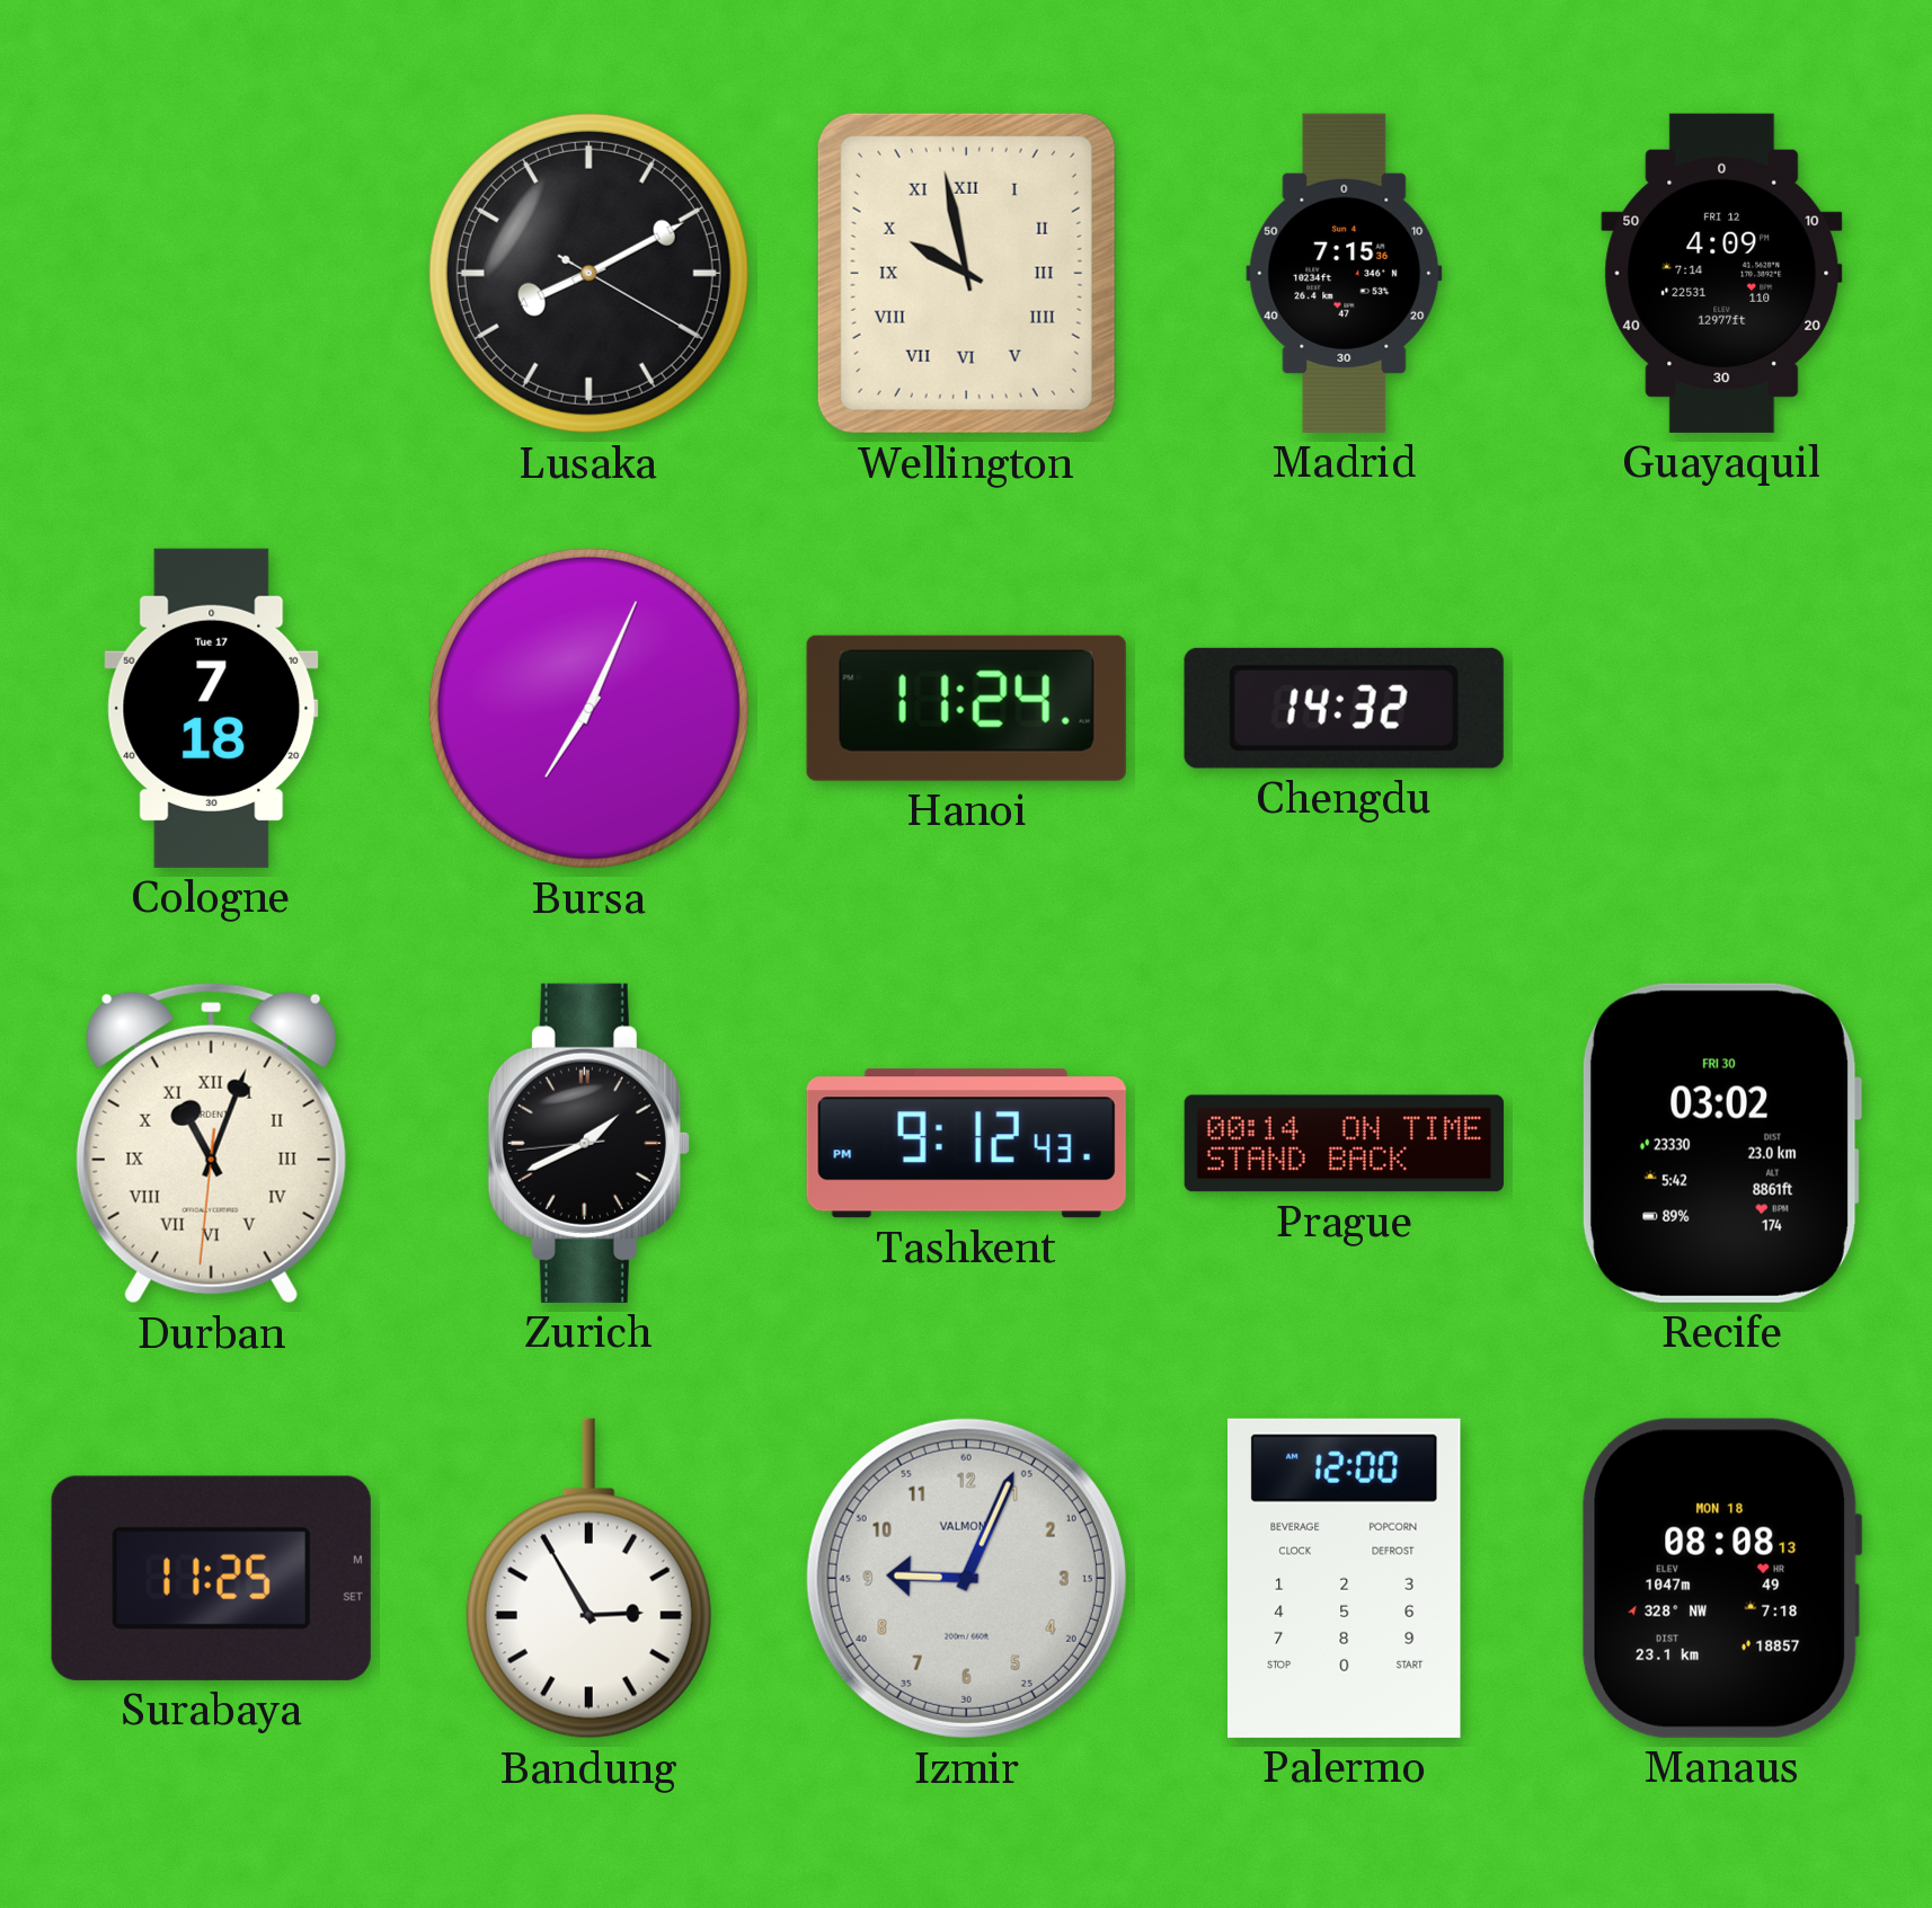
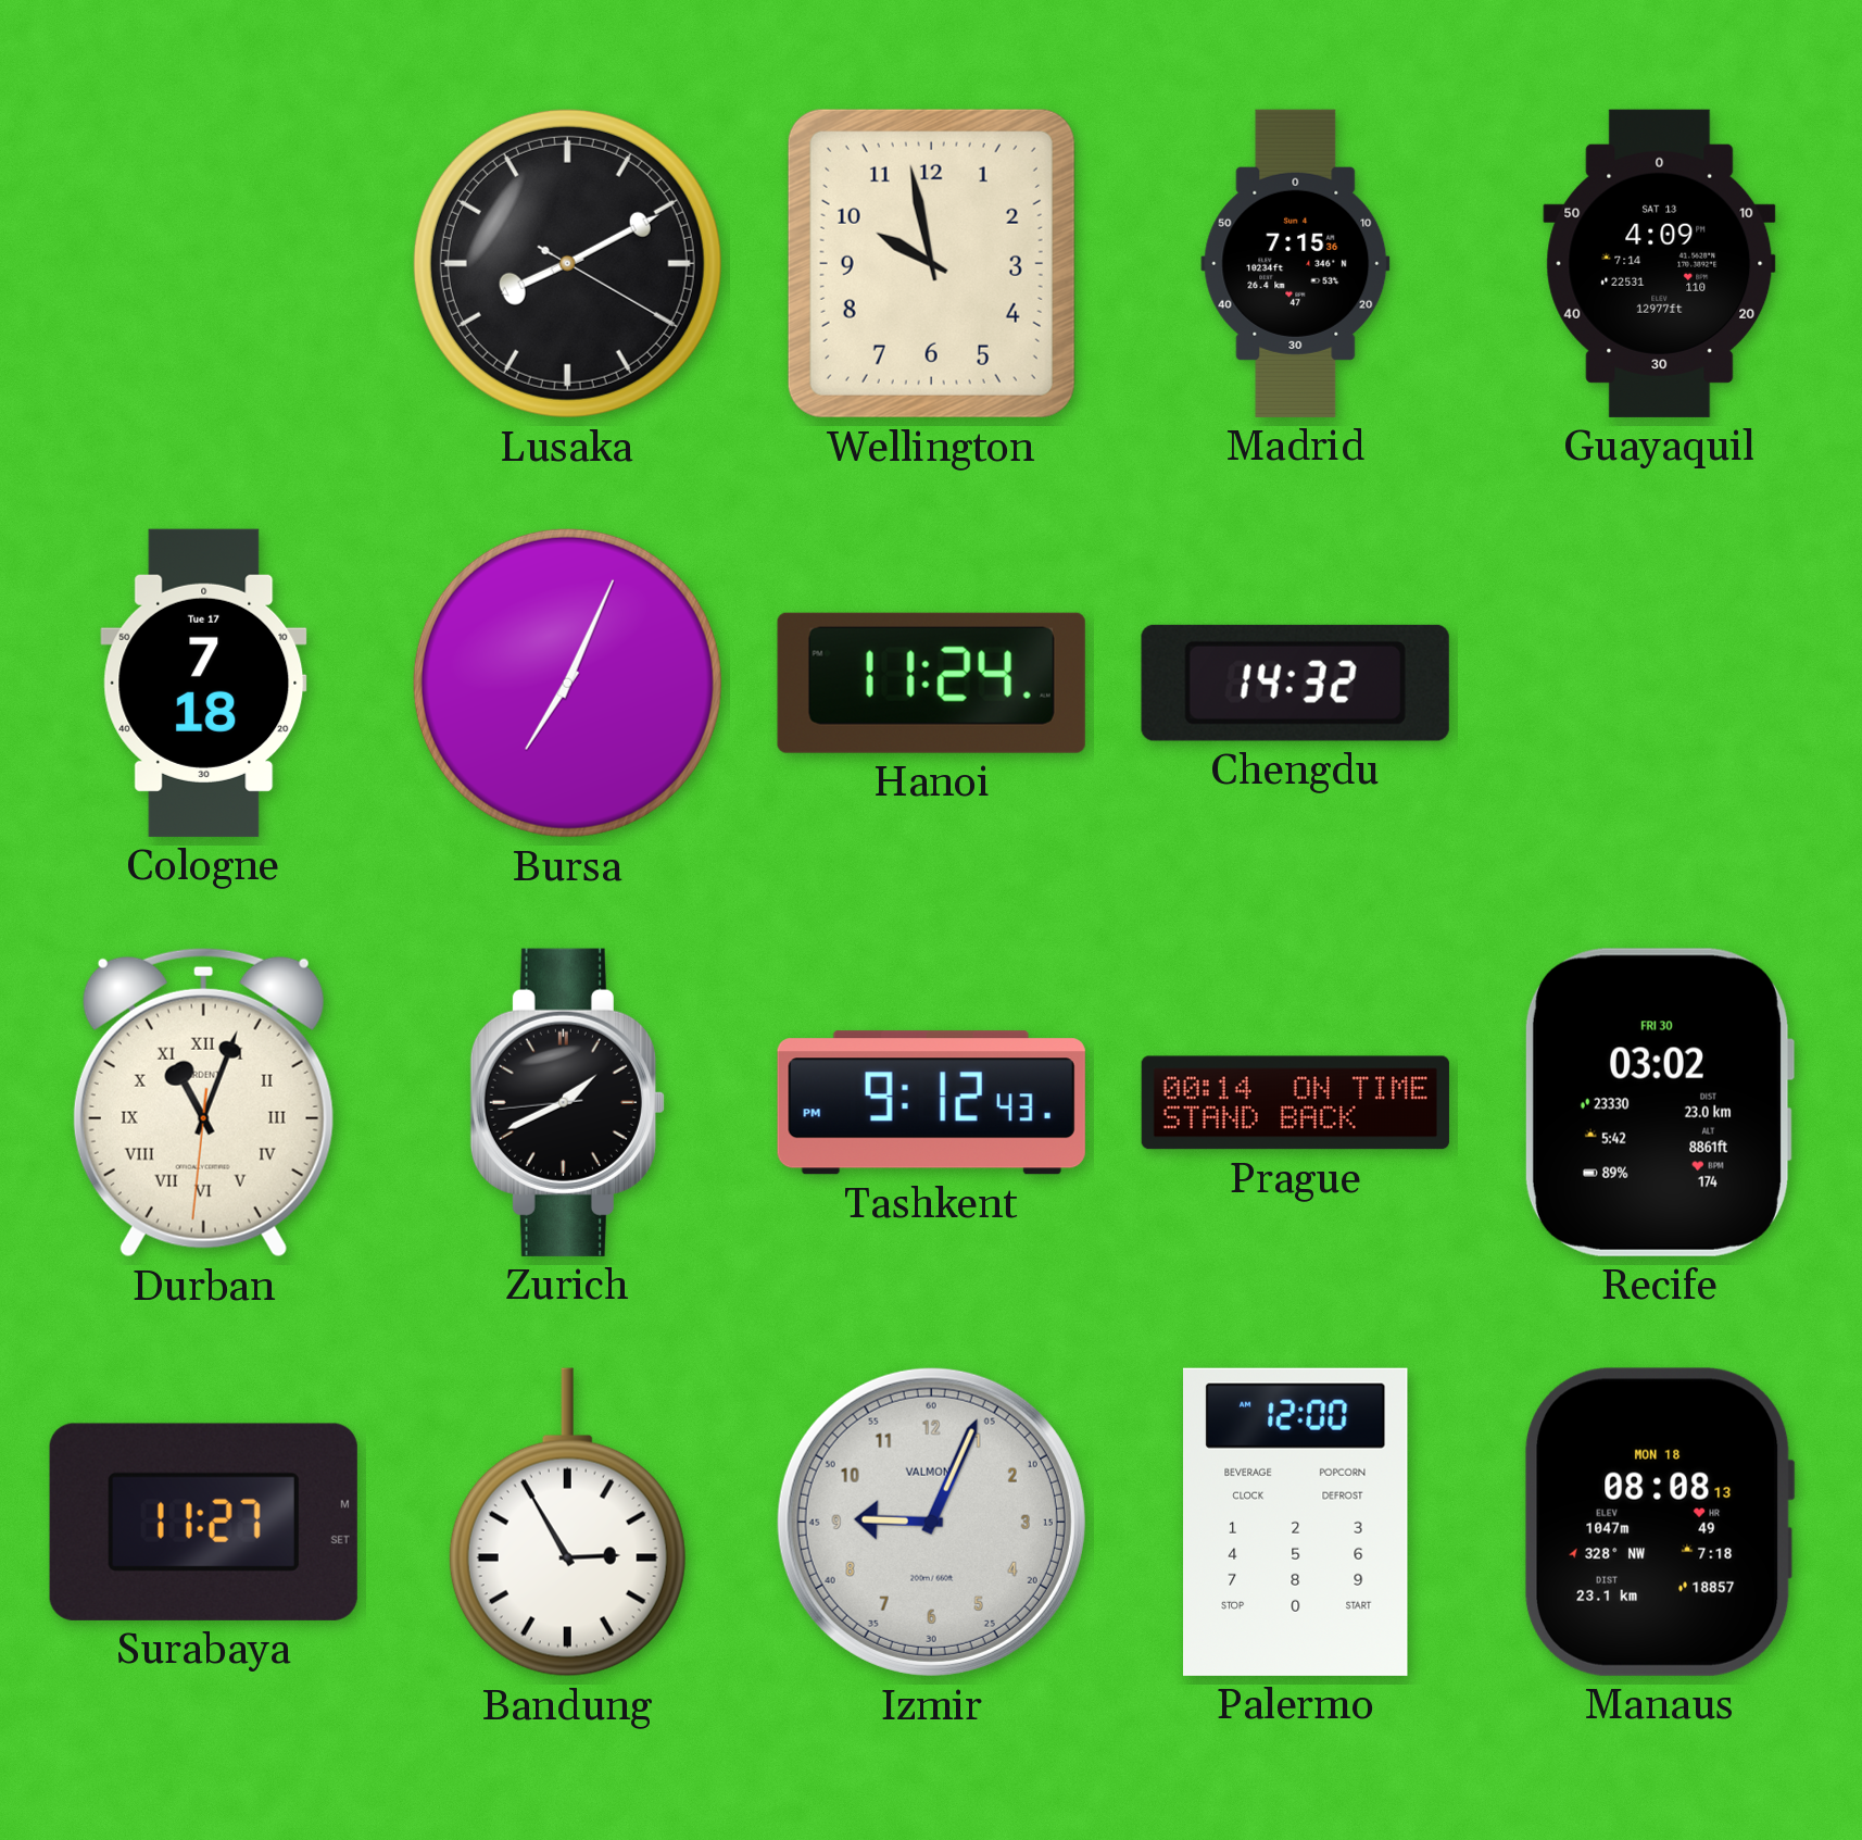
Wellington numerals: Roman -> Arabic (931, 263)
Guayaquil date: FRI 12 -> SAT 13 (1660, 263)
Surabaya: 11:25 -> 11:27 (203, 1522)
